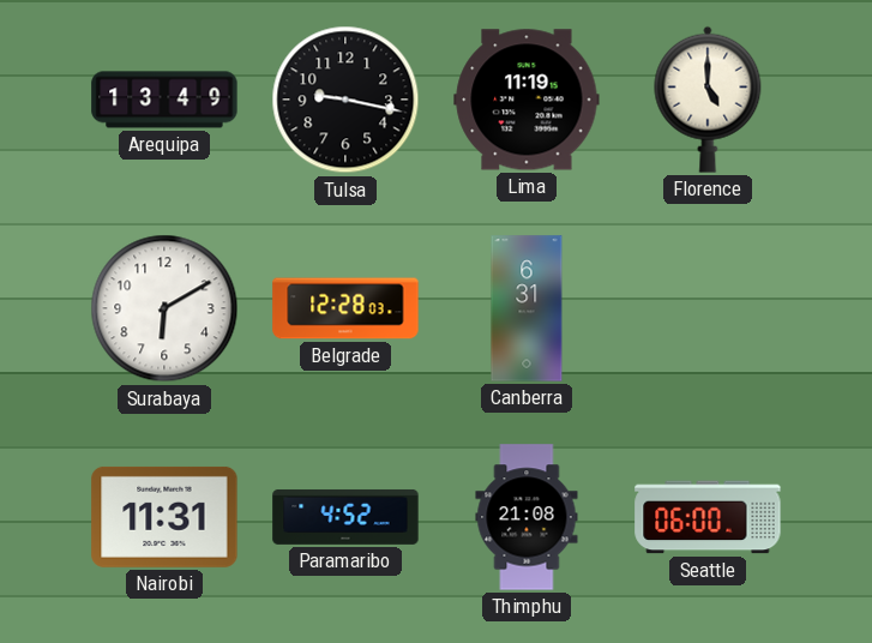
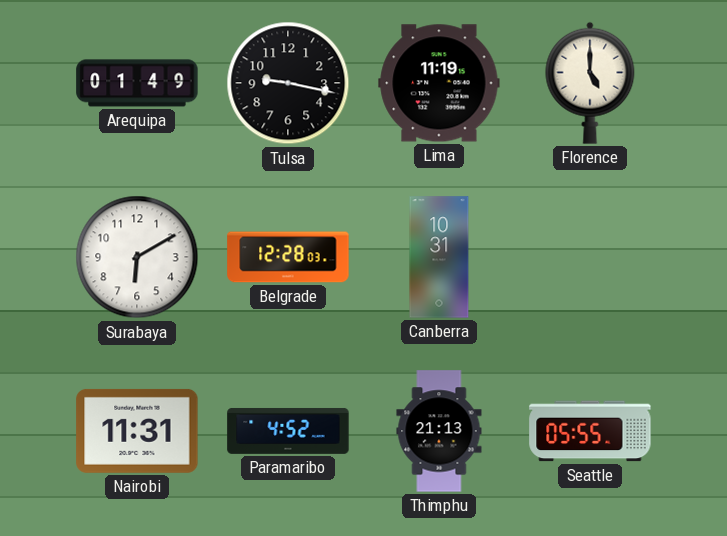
Arequipa: 13:49 -> 01:49 (137, 83)
Canberra: 6:31 -> 10:31 (439, 257)
Thimphu: 21:08 -> 21:13 (439, 431)
Seattle: 06:00 -> 05:55 (590, 431)
